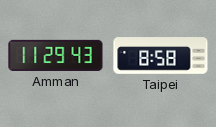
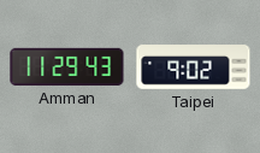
Taipei: 8:58 -> 9:02 (194, 67)
